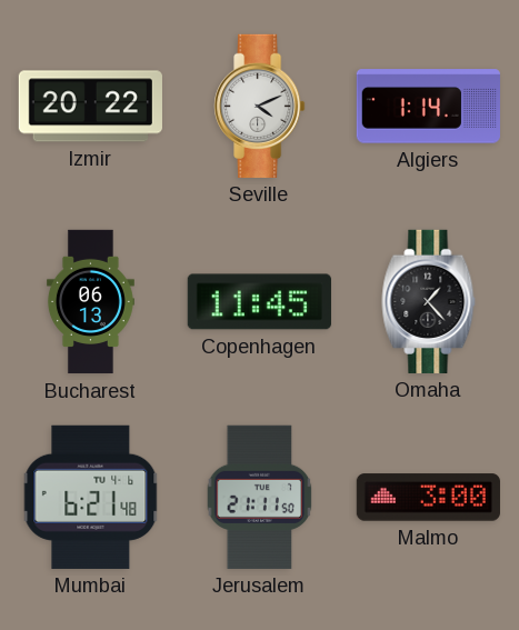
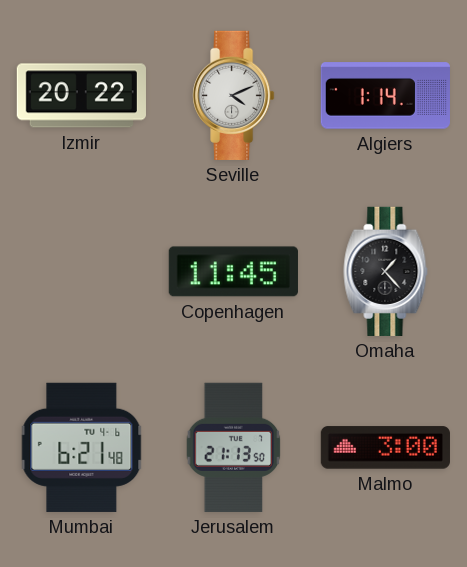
Bucharest: 06:13 -> none (90, 302)
Jerusalem: 21:11 -> 21:13 (234, 447)
